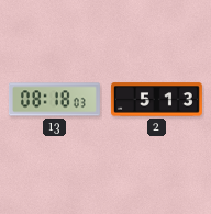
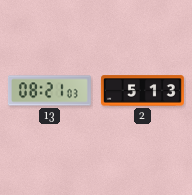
13: 08:18 -> 08:21 (49, 91)
